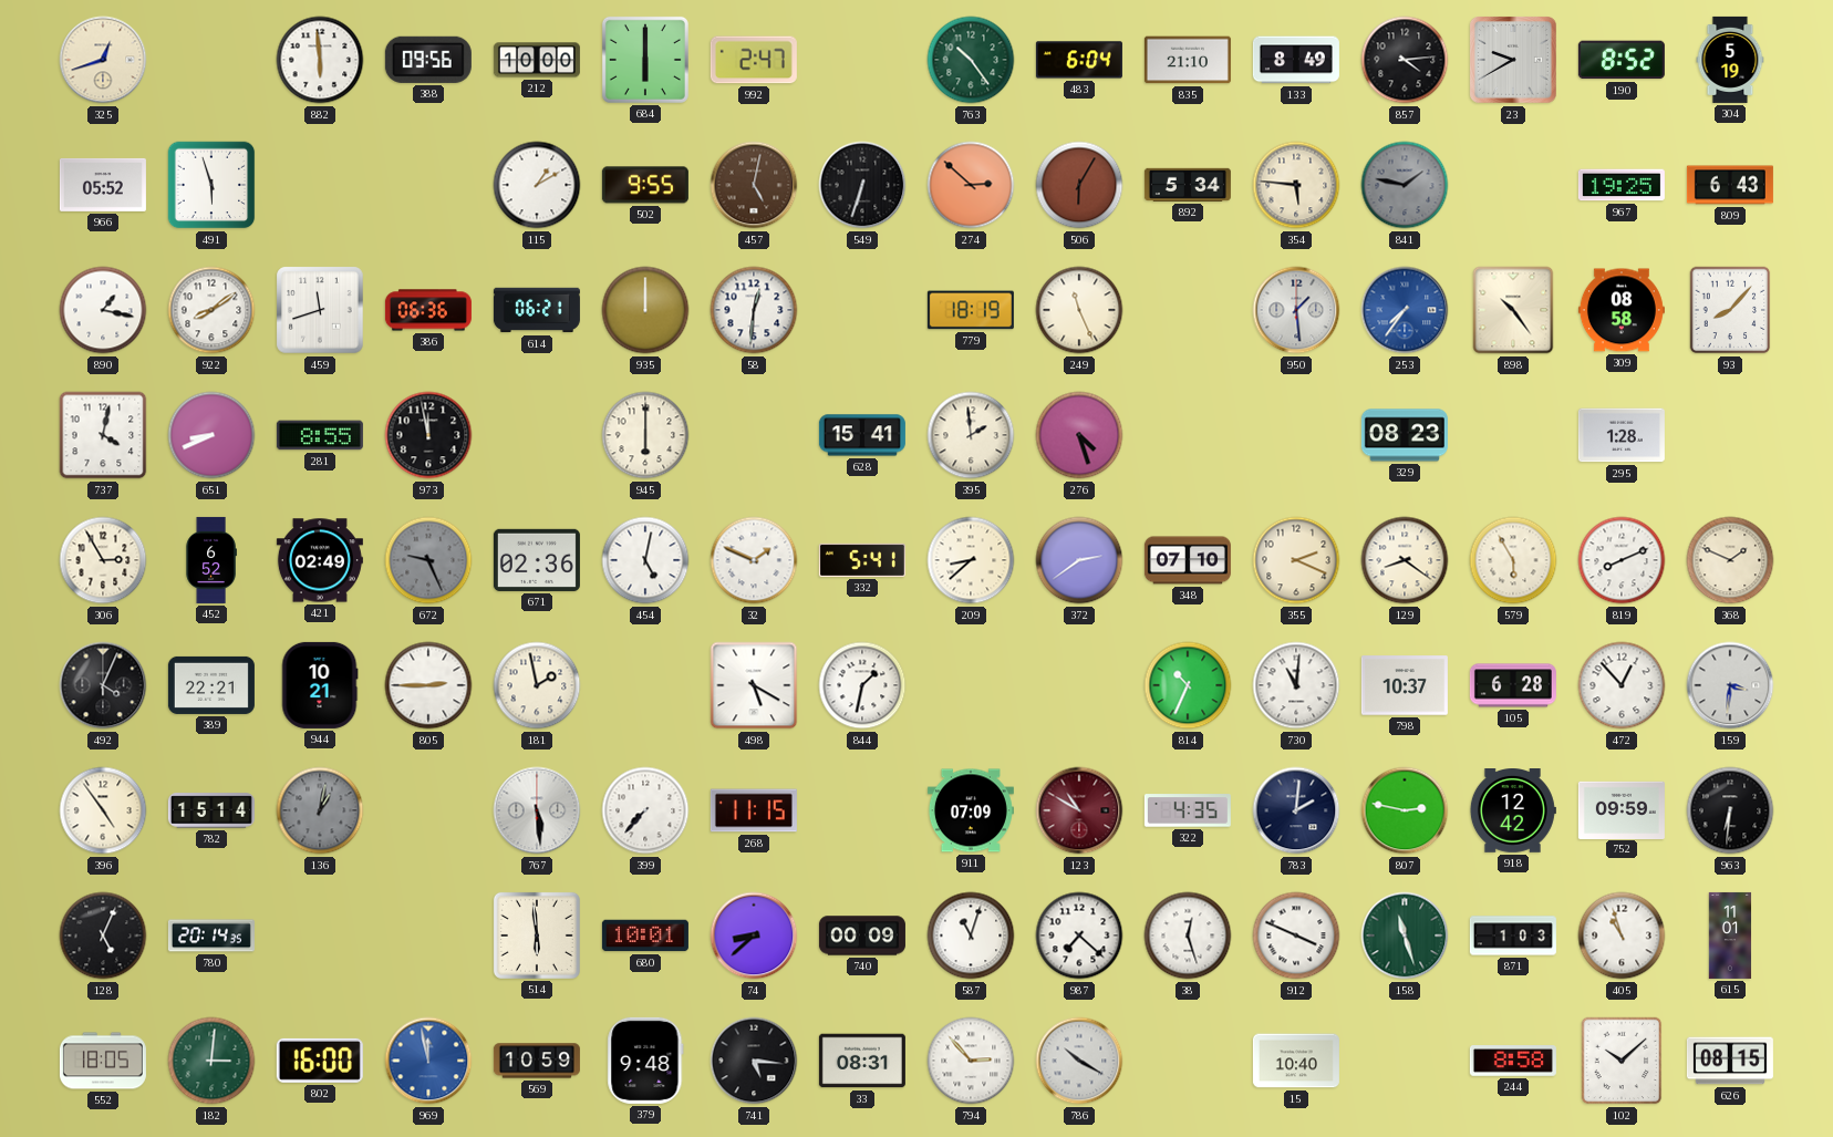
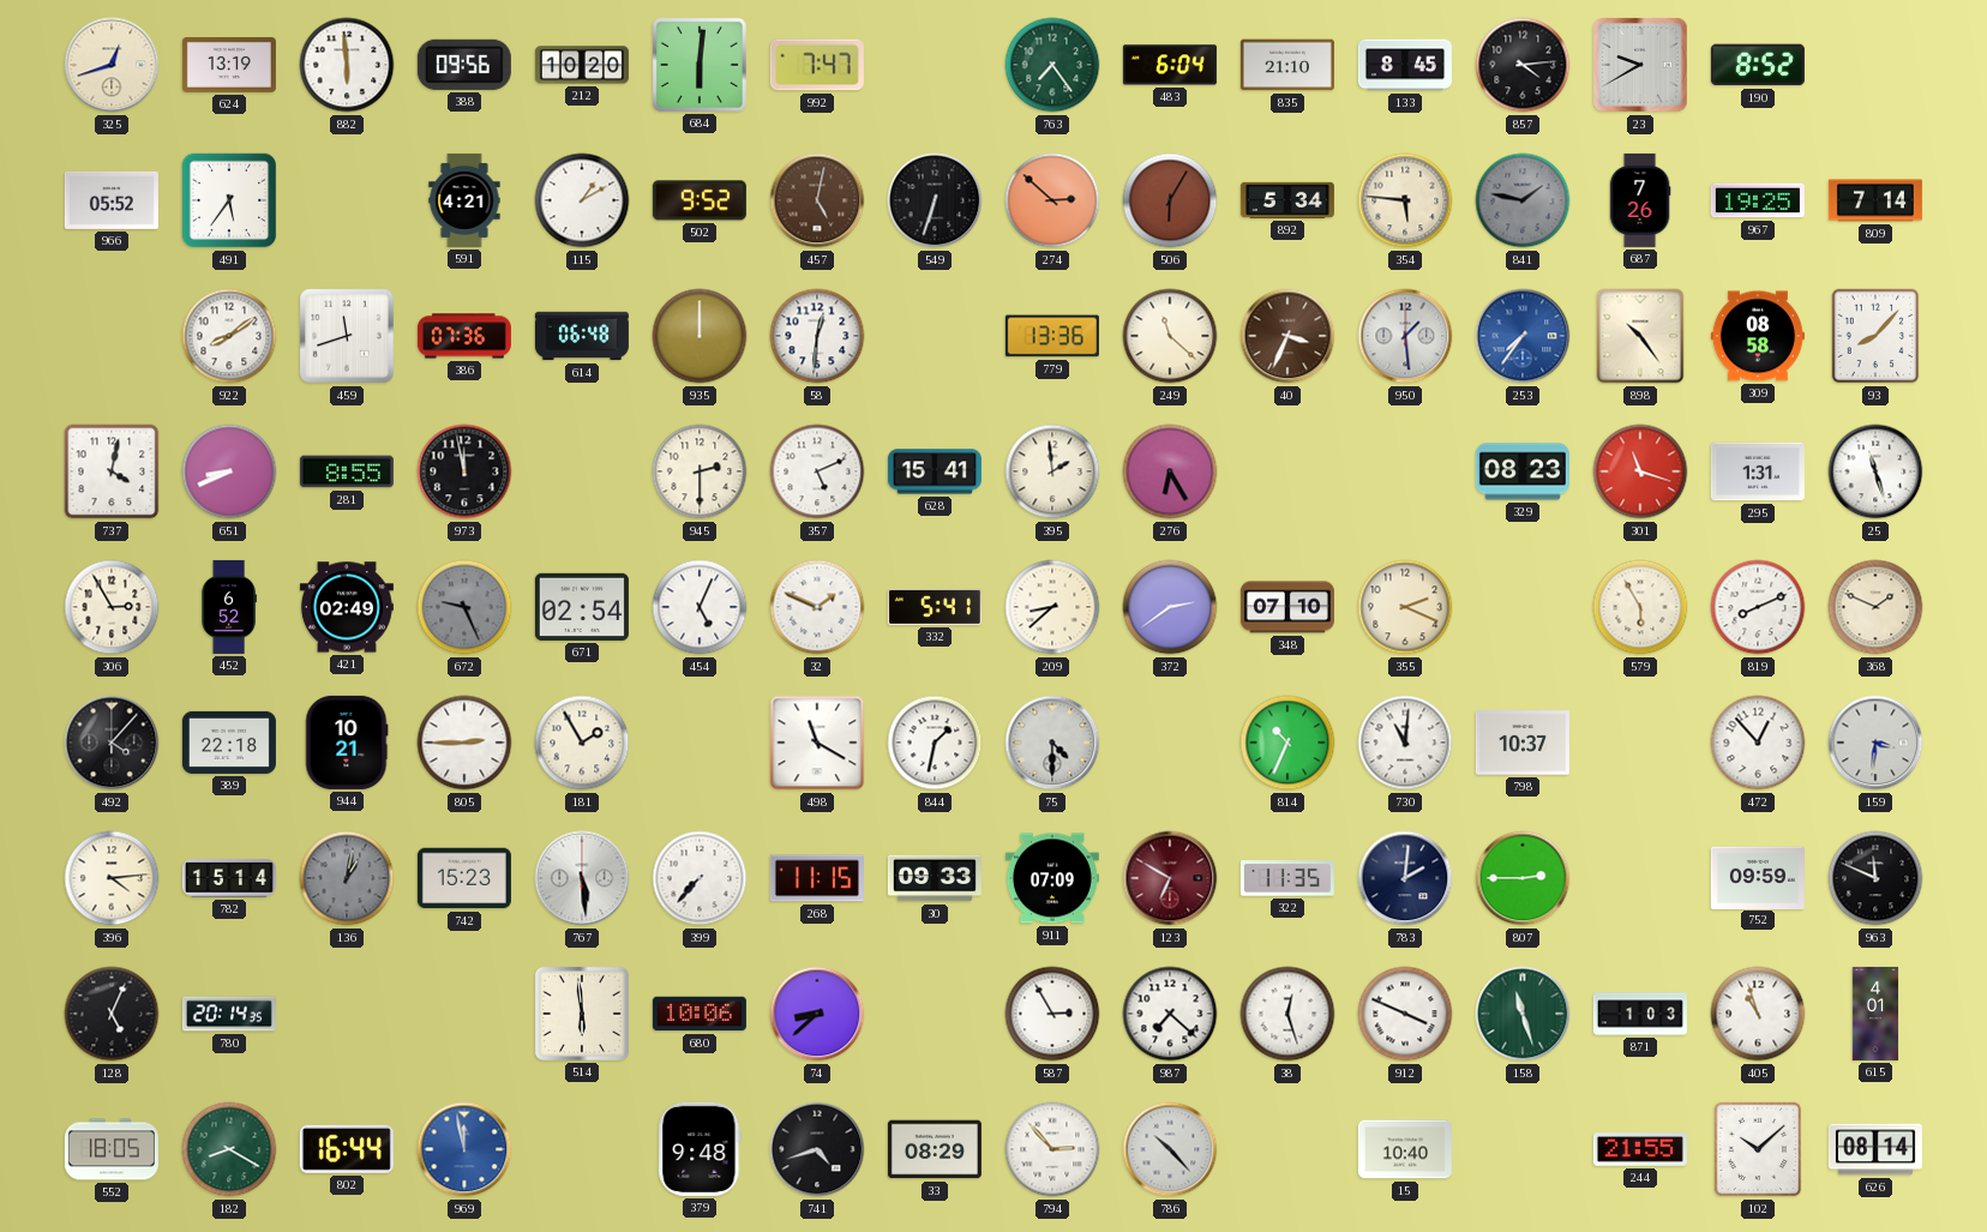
624: none -> 13:19 (229, 65)
212: 10:00 -> 10:20 (582, 65)
684: 6:00 -> 6:01 (700, 65)
992: 2:47 -> 7:47 (817, 65)
763: 10:24 -> 7:24 (1052, 65)
133: 8:49 -> 8:45 (1405, 65)
304: 5:19 -> none (1730, 60)
491: 5:57 -> 5:36 (229, 200)
591: none -> 4:21 (464, 200)
502: 9:55 -> 9:52 (700, 200)
687: none -> 7:26 (1640, 200)
809: 6:43 -> 7:14 (1875, 200)
890: 1:17 -> none (103, 310)
386: 06:36 -> 07:36 (464, 336)
614: 06:21 -> 06:48 (582, 336)
779: 18:19 -> 13:36 (1052, 336)
249: 11:26 -> 11:22 (1170, 336)
40: none -> 3:34 (1287, 336)
945: 6:00 -> 2:30 (700, 471)
357: none -> 5:11 (817, 471)
276: 4:27 -> 6:25 (1170, 471)
301: none -> 11:18 (1640, 471)
295: 1:28 -> 1:31 (1758, 471)
25: none -> 11:27 (1875, 471)
671: 02:36 -> 02:54 (582, 607)
454: 5:02 -> 5:04 (700, 607)
129: 8:21 -> none (1405, 560)
492: 4:04 -> 4:07 (112, 743)
389: 22:21 -> 22:18 (229, 743)
181: 1:58 -> 1:55 (582, 743)
498: 5:20 -> 11:20 (817, 743)
75: none -> 4:30 (1052, 743)
105: 6:28 -> none (1513, 685)
396: 4:54 -> 4:14 (112, 878)
742: none -> 15:23 (464, 878)
30: none -> 09:33 (935, 878)
123: 10:50 -> 6:50 (1170, 878)
322: 4:35 -> 11:35 (1287, 878)
807: 2:47 -> 2:45 (1523, 878)
918: 12:42 -> none (1512, 812)
963: 6:31 -> 11:49 (1875, 878)
680: 10:01 -> 10:06 (700, 1014)
740: 00:09 -> none (862, 936)
587: 11:03 -> 2:55 (1052, 1014)
615: 11:01 -> 4:01 (1875, 1014)
182: 3:01 -> 8:20 (229, 1149)
802: 16:00 -> 16:44 (347, 1149)
569: 10:59 -> none (537, 1061)
741: 5:16 -> 4:42 (817, 1149)
33: 08:31 -> 08:29 (935, 1149)
786: 10:20 -> 10:23 (1170, 1149)
244: 8:58 -> 21:55 (1640, 1149)
626: 08:15 -> 08:14 (1875, 1149)
